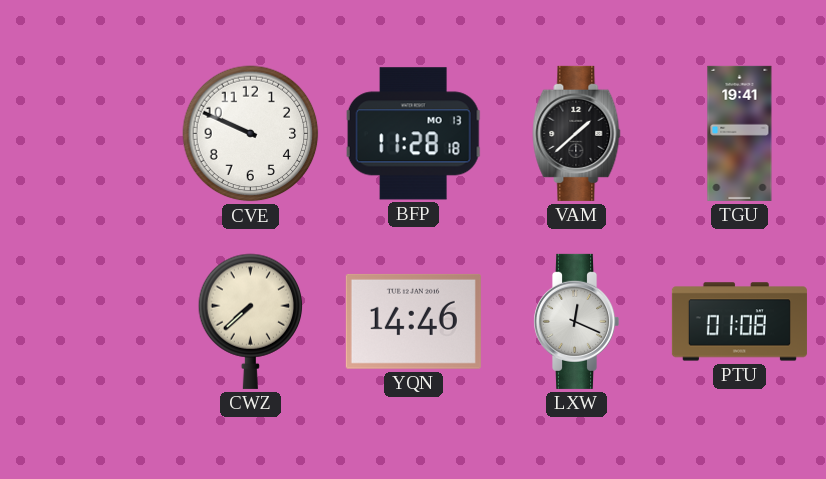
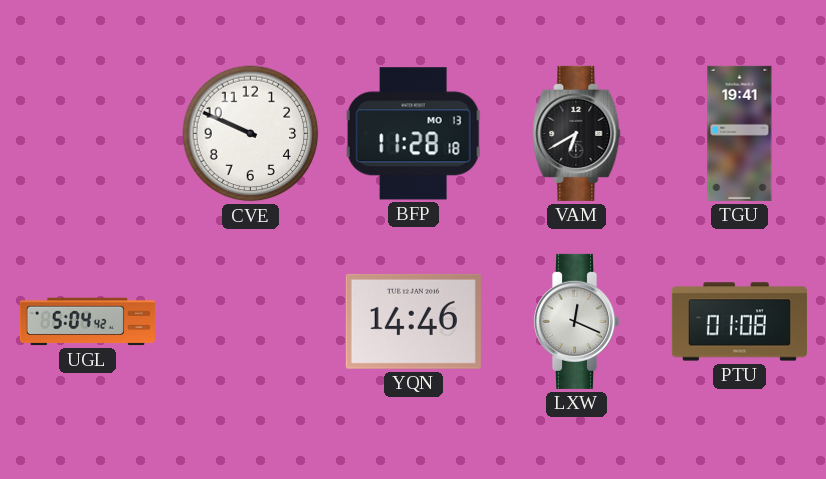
VAM: 1:38 -> 6:40 (577, 133)
UGL: none -> 5:04 (87, 322)
CWZ: 7:38 -> none (251, 321)
